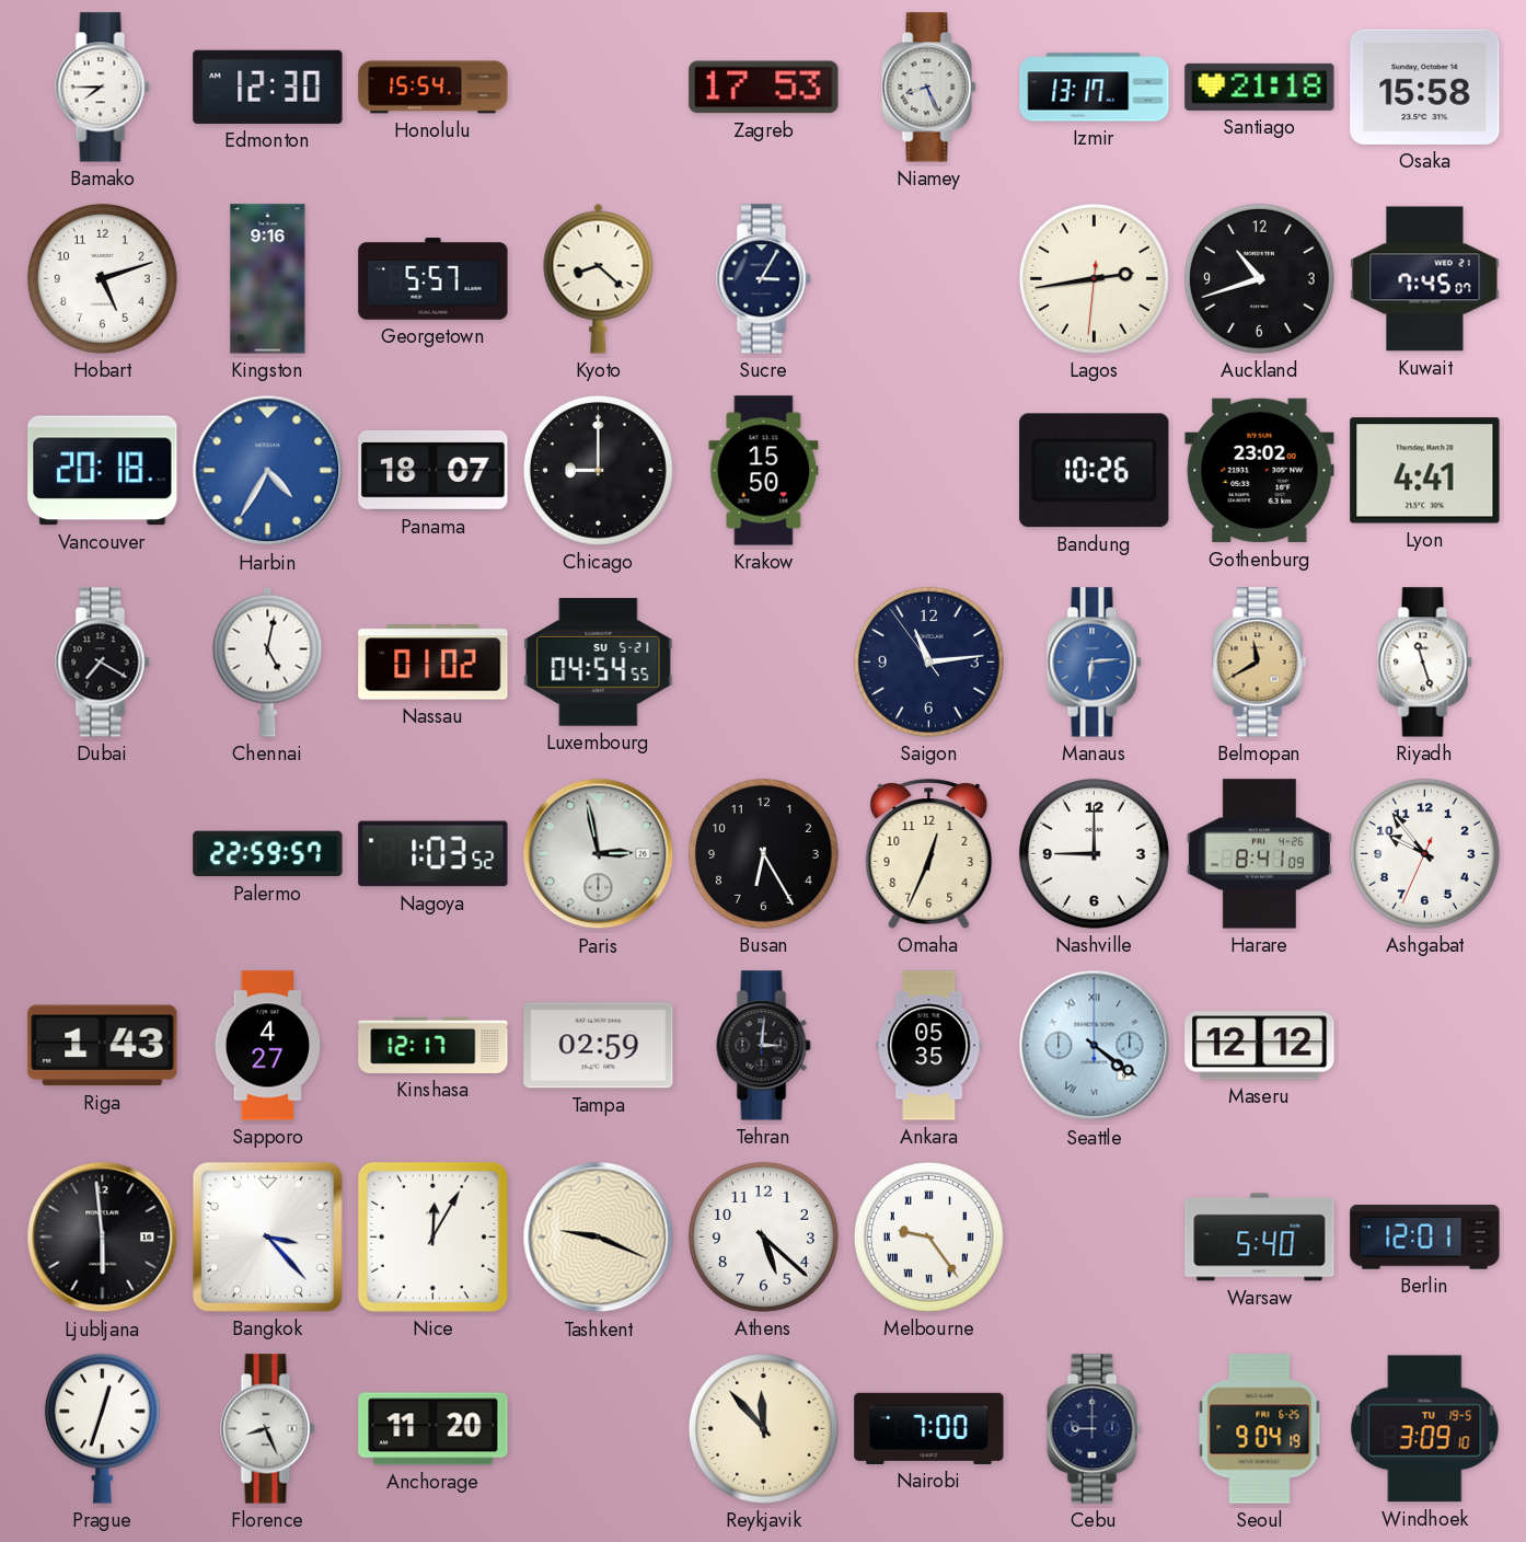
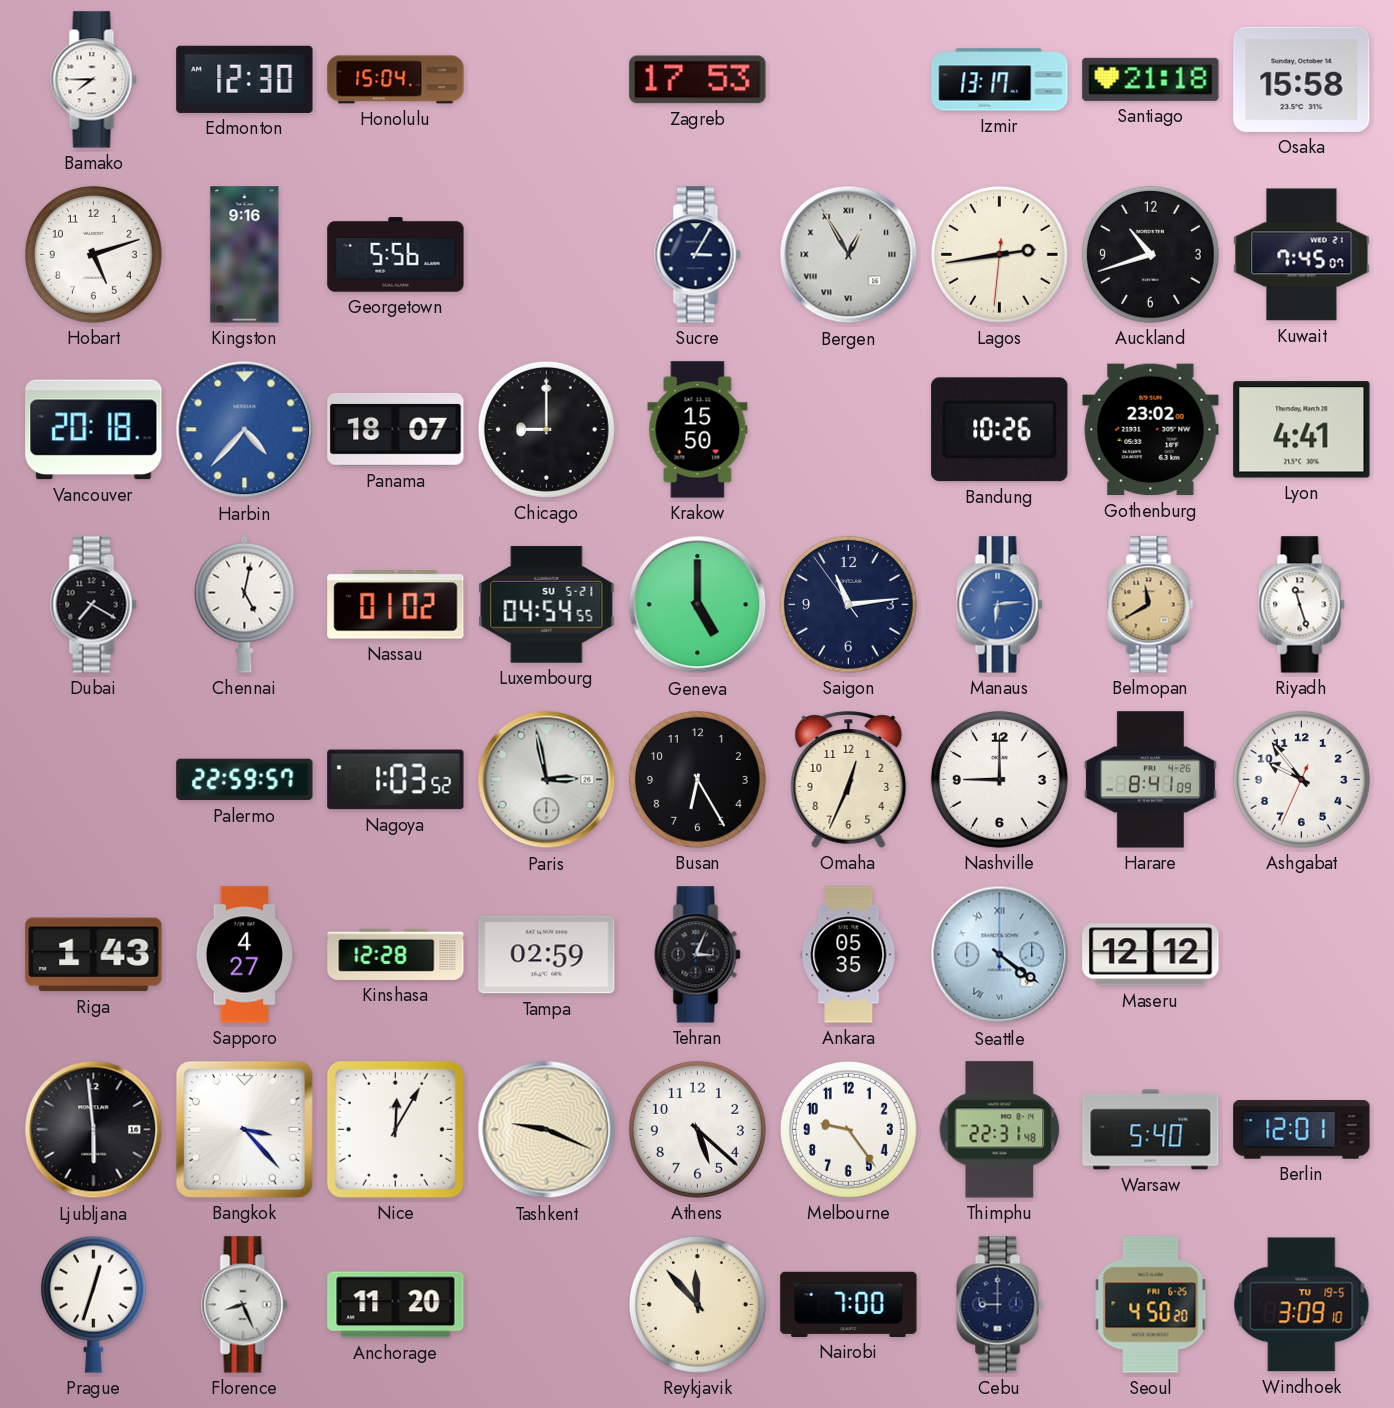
Honolulu: 15:54 -> 15:04 (396, 80)
Niamey: 8:26 -> none (929, 88)
Georgetown: 5:57 -> 5:56 (396, 255)
Kyoto: 8:22 -> none (599, 278)
Bergen: none -> 12:55 (849, 255)
Harbin: 4:35 -> 4:37 (245, 430)
Geneva: none -> 5:00 (698, 605)
Kinshasa: 12:17 -> 12:28 (396, 954)
Tehran: 3:01 -> 3:04 (698, 955)
Melbourne numerals: Roman -> Arabic (848, 1129)
Thimphu: none -> 22:31 (1000, 1130)
Seoul: 9:04 -> 4:50 (1151, 1305)
